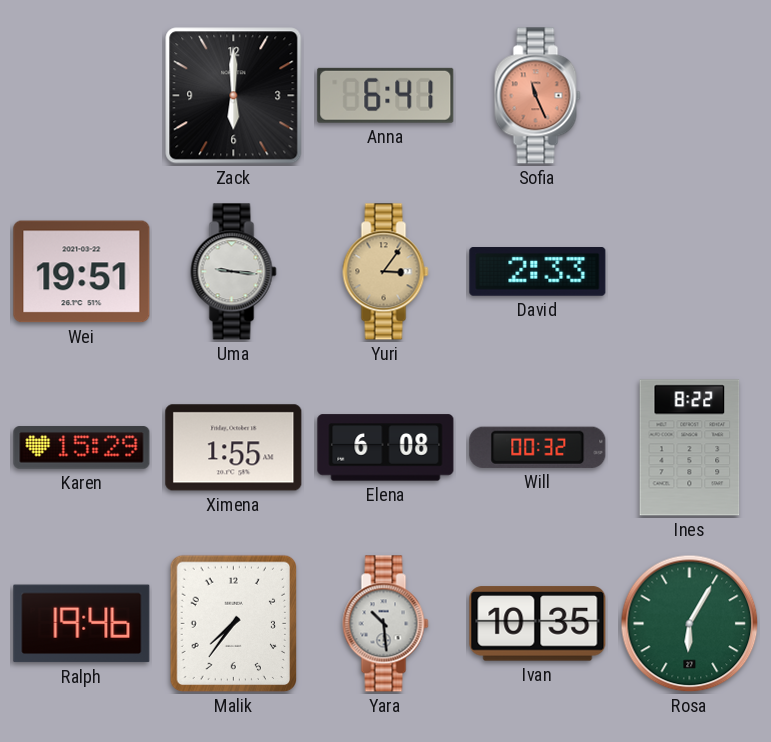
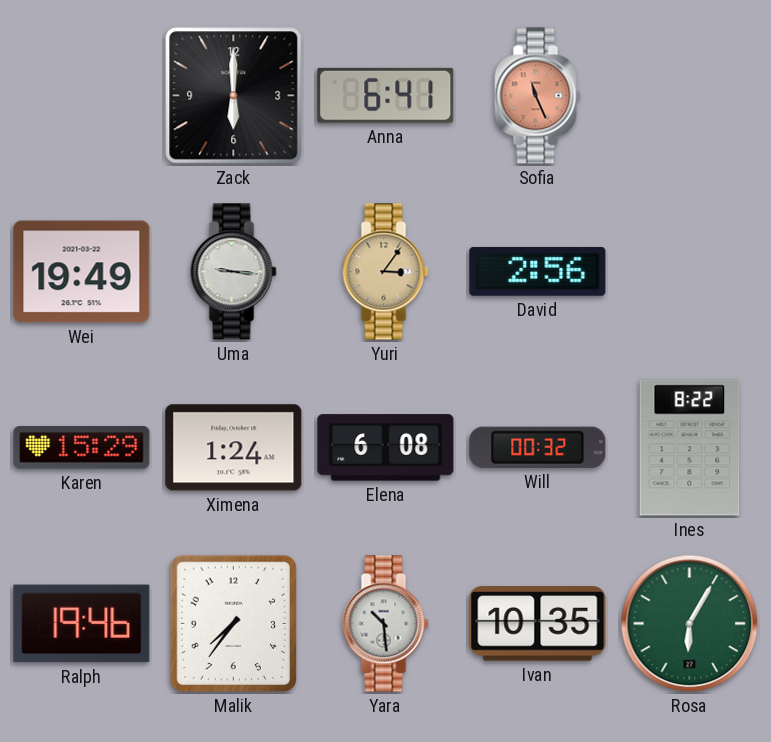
Wei: 19:51 -> 19:49 (82, 272)
David: 2:33 -> 2:56 (538, 272)
Ximena: 1:55 -> 1:24 (234, 448)
